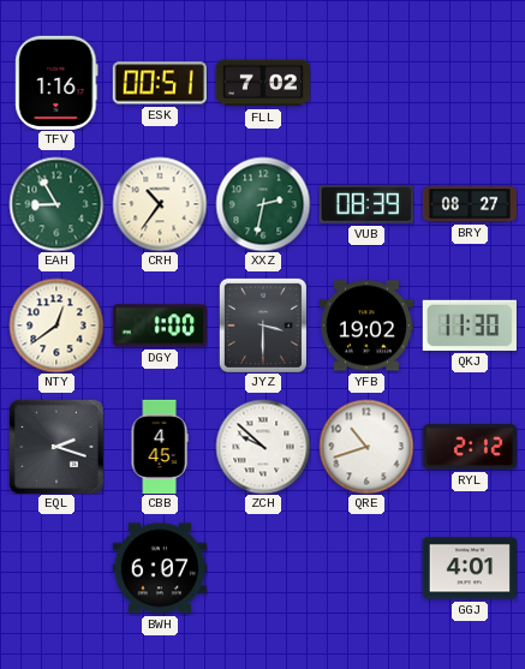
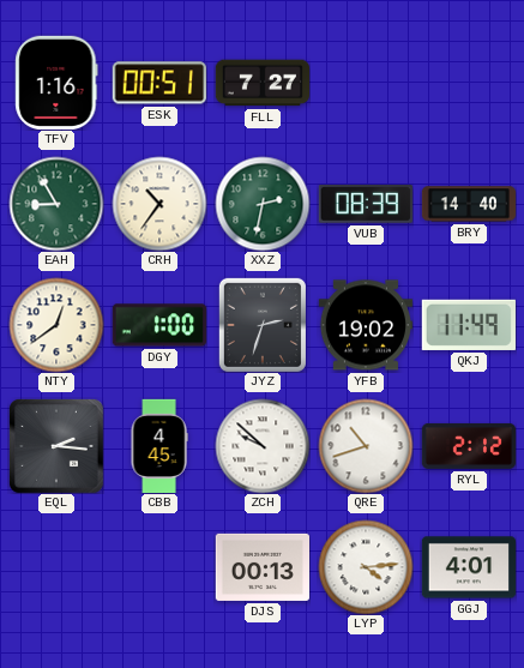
FLL: 7:02 -> 7:27 (261, 83)
BRY: 08:27 -> 14:40 (469, 204)
JYZ: 3:30 -> 2:33 (263, 325)
QKJ: 11:30 -> 11:49 (469, 325)
EQL: 2:18 -> 2:16 (56, 446)
BWH: 6:07 -> none (159, 568)
DJS: none -> 00:13 (261, 567)
LYP: none -> 4:14 (366, 567)
